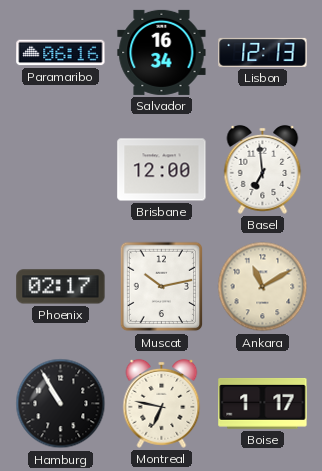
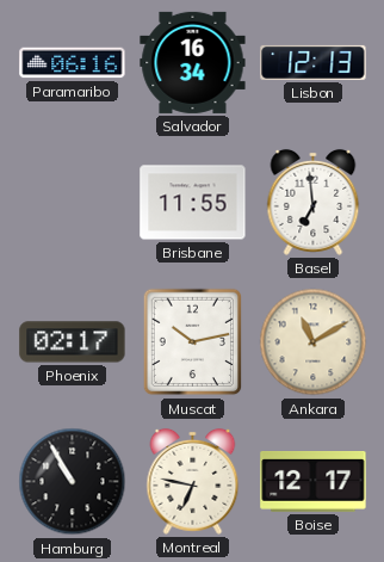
Brisbane: 12:00 -> 11:55 (193, 203)
Boise: 1:17 -> 12:17 (314, 482)
